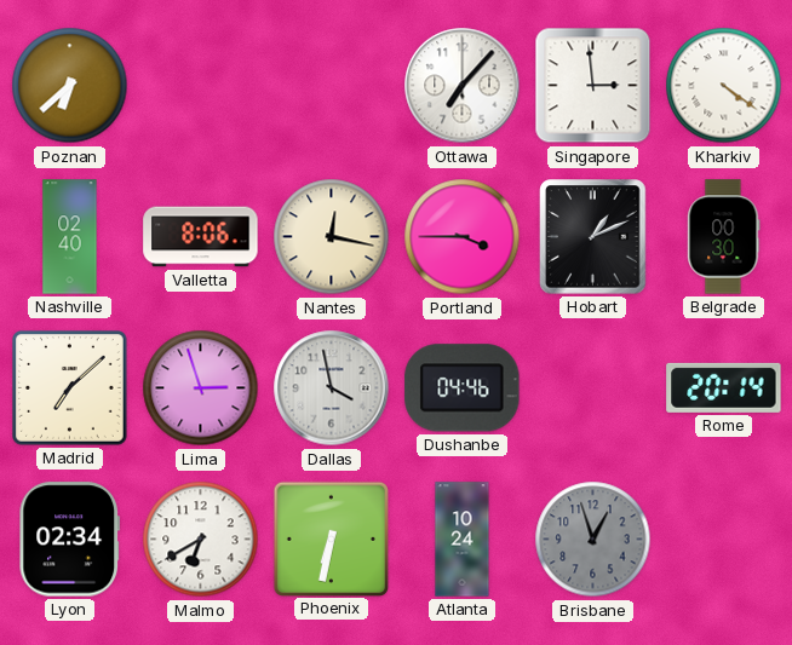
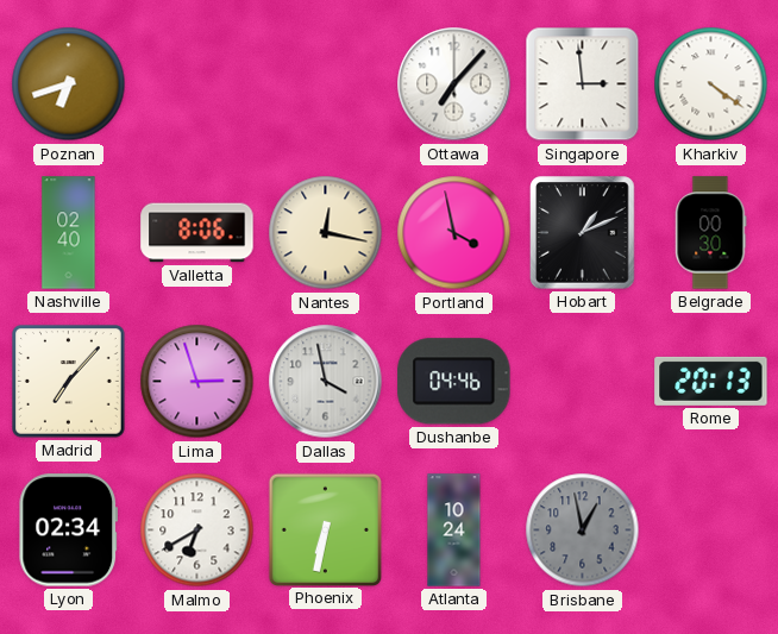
Poznan: 6:38 -> 6:42 (69, 84)
Portland: 3:45 -> 3:58 (454, 233)
Madrid: 7:08 -> 7:07 (69, 382)
Rome: 20:14 -> 20:13 (711, 381)
Brisbane: 12:57 -> 12:58 (583, 531)
